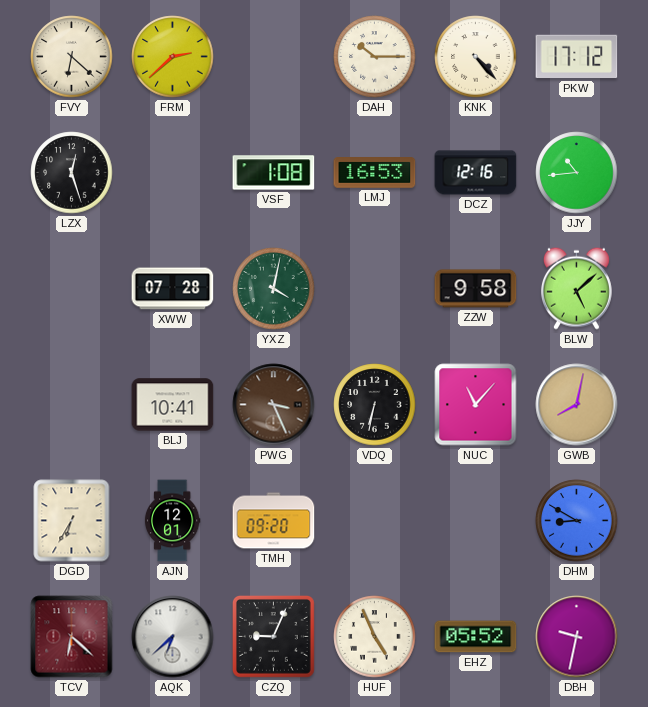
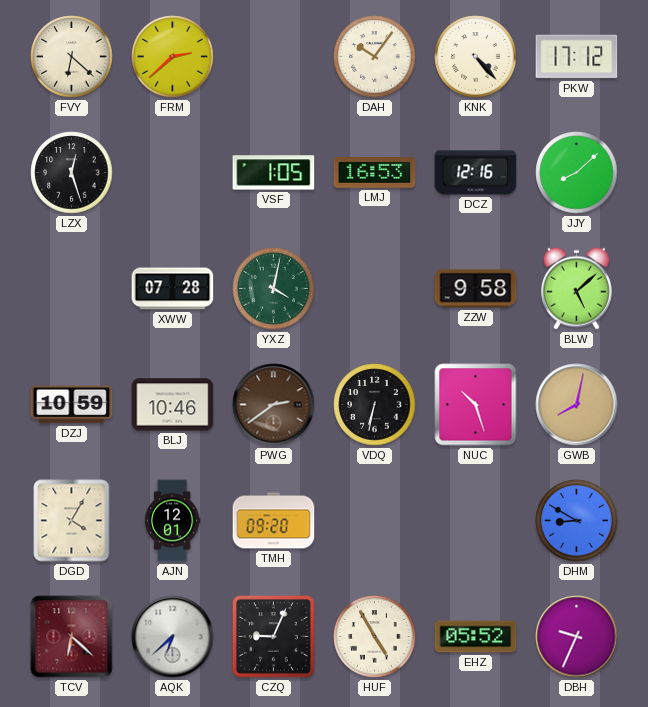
DAH: 10:15 -> 10:06 (375, 57)
VSF: 1:08 -> 1:05 (274, 173)
JJY: 10:44 -> 8:08 (577, 173)
DZJ: none -> 10:59 (72, 405)
BLJ: 10:41 -> 10:46 (173, 405)
PWG: 3:26 -> 2:39 (274, 405)
NUC: 11:07 -> 10:27 (476, 405)
DGD: 6:35 -> 4:05 (72, 521)
HUF: 4:56 -> 4:55 (375, 637)
DBH: 9:32 -> 9:34 (577, 637)
